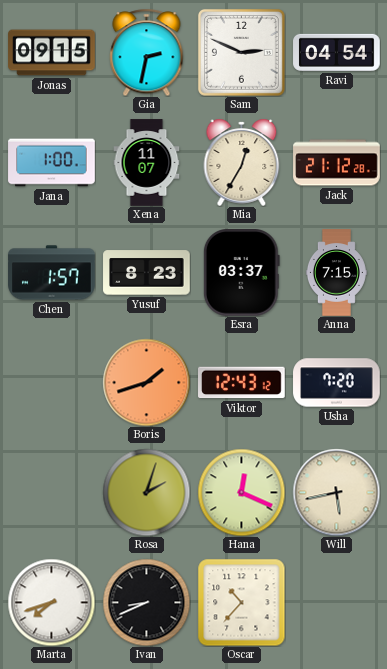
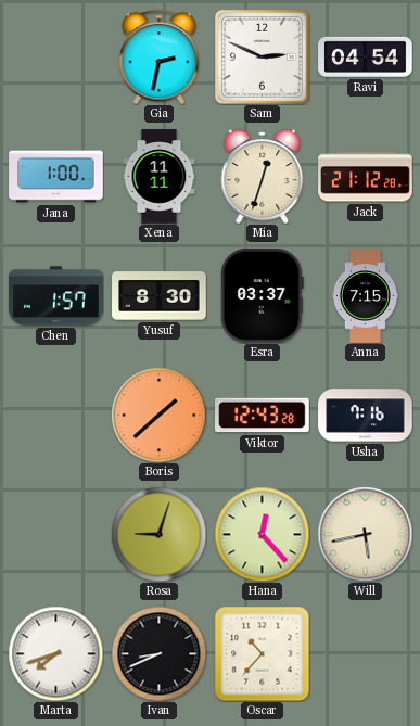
Jonas: 09:15 -> none (52, 53)
Xena: 11:07 -> 11:11 (160, 177)
Mia: 12:35 -> 12:33 (263, 176)
Yusuf: 8:23 -> 8:30 (160, 296)
Boris: 1:42 -> 1:38 (158, 415)
Viktor: 12:43:12 -> 12:43:28 (263, 416)
Usha: 7:20 -> 7:16 (366, 416)
Rosa: 2:03 -> 9:03 (158, 534)
Hana: 12:19 -> 12:23 (262, 534)
